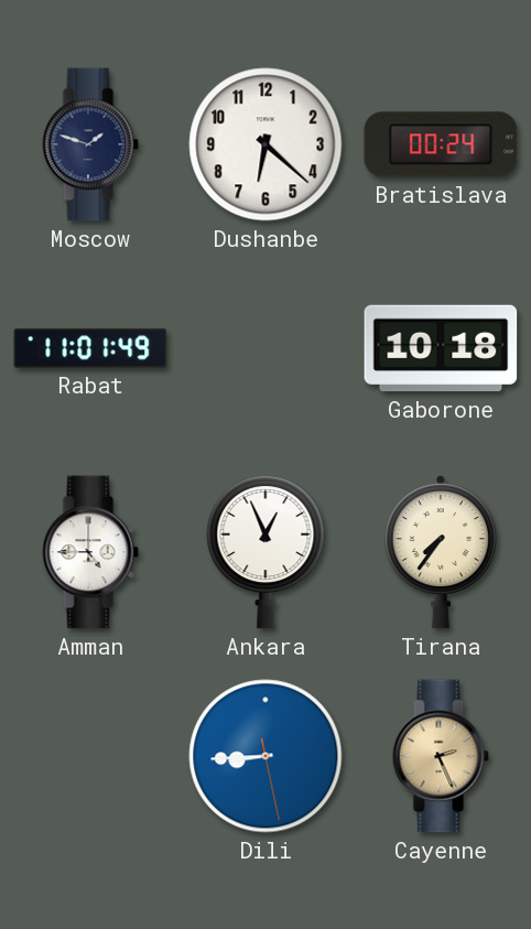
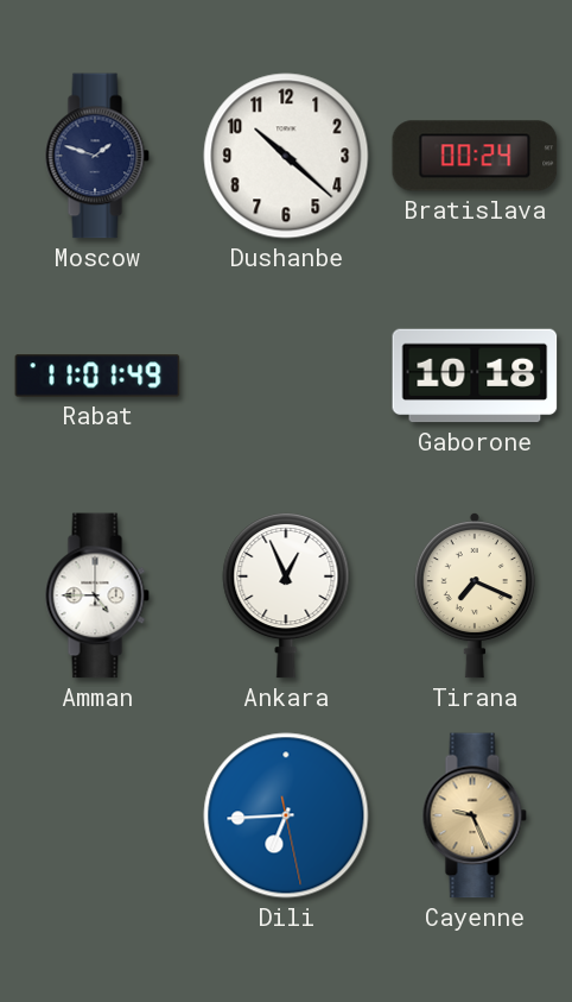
Dushanbe: 6:22 -> 10:22 (286, 156)
Tirana: 7:36 -> 7:19 (475, 595)
Dili: 8:44 -> 6:44 (286, 815)
Cayenne: 2:26 -> 9:26 (475, 815)
